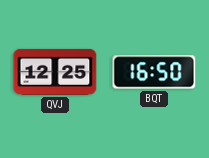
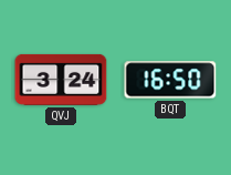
QVJ: 12:25 -> 3:24 (61, 80)
